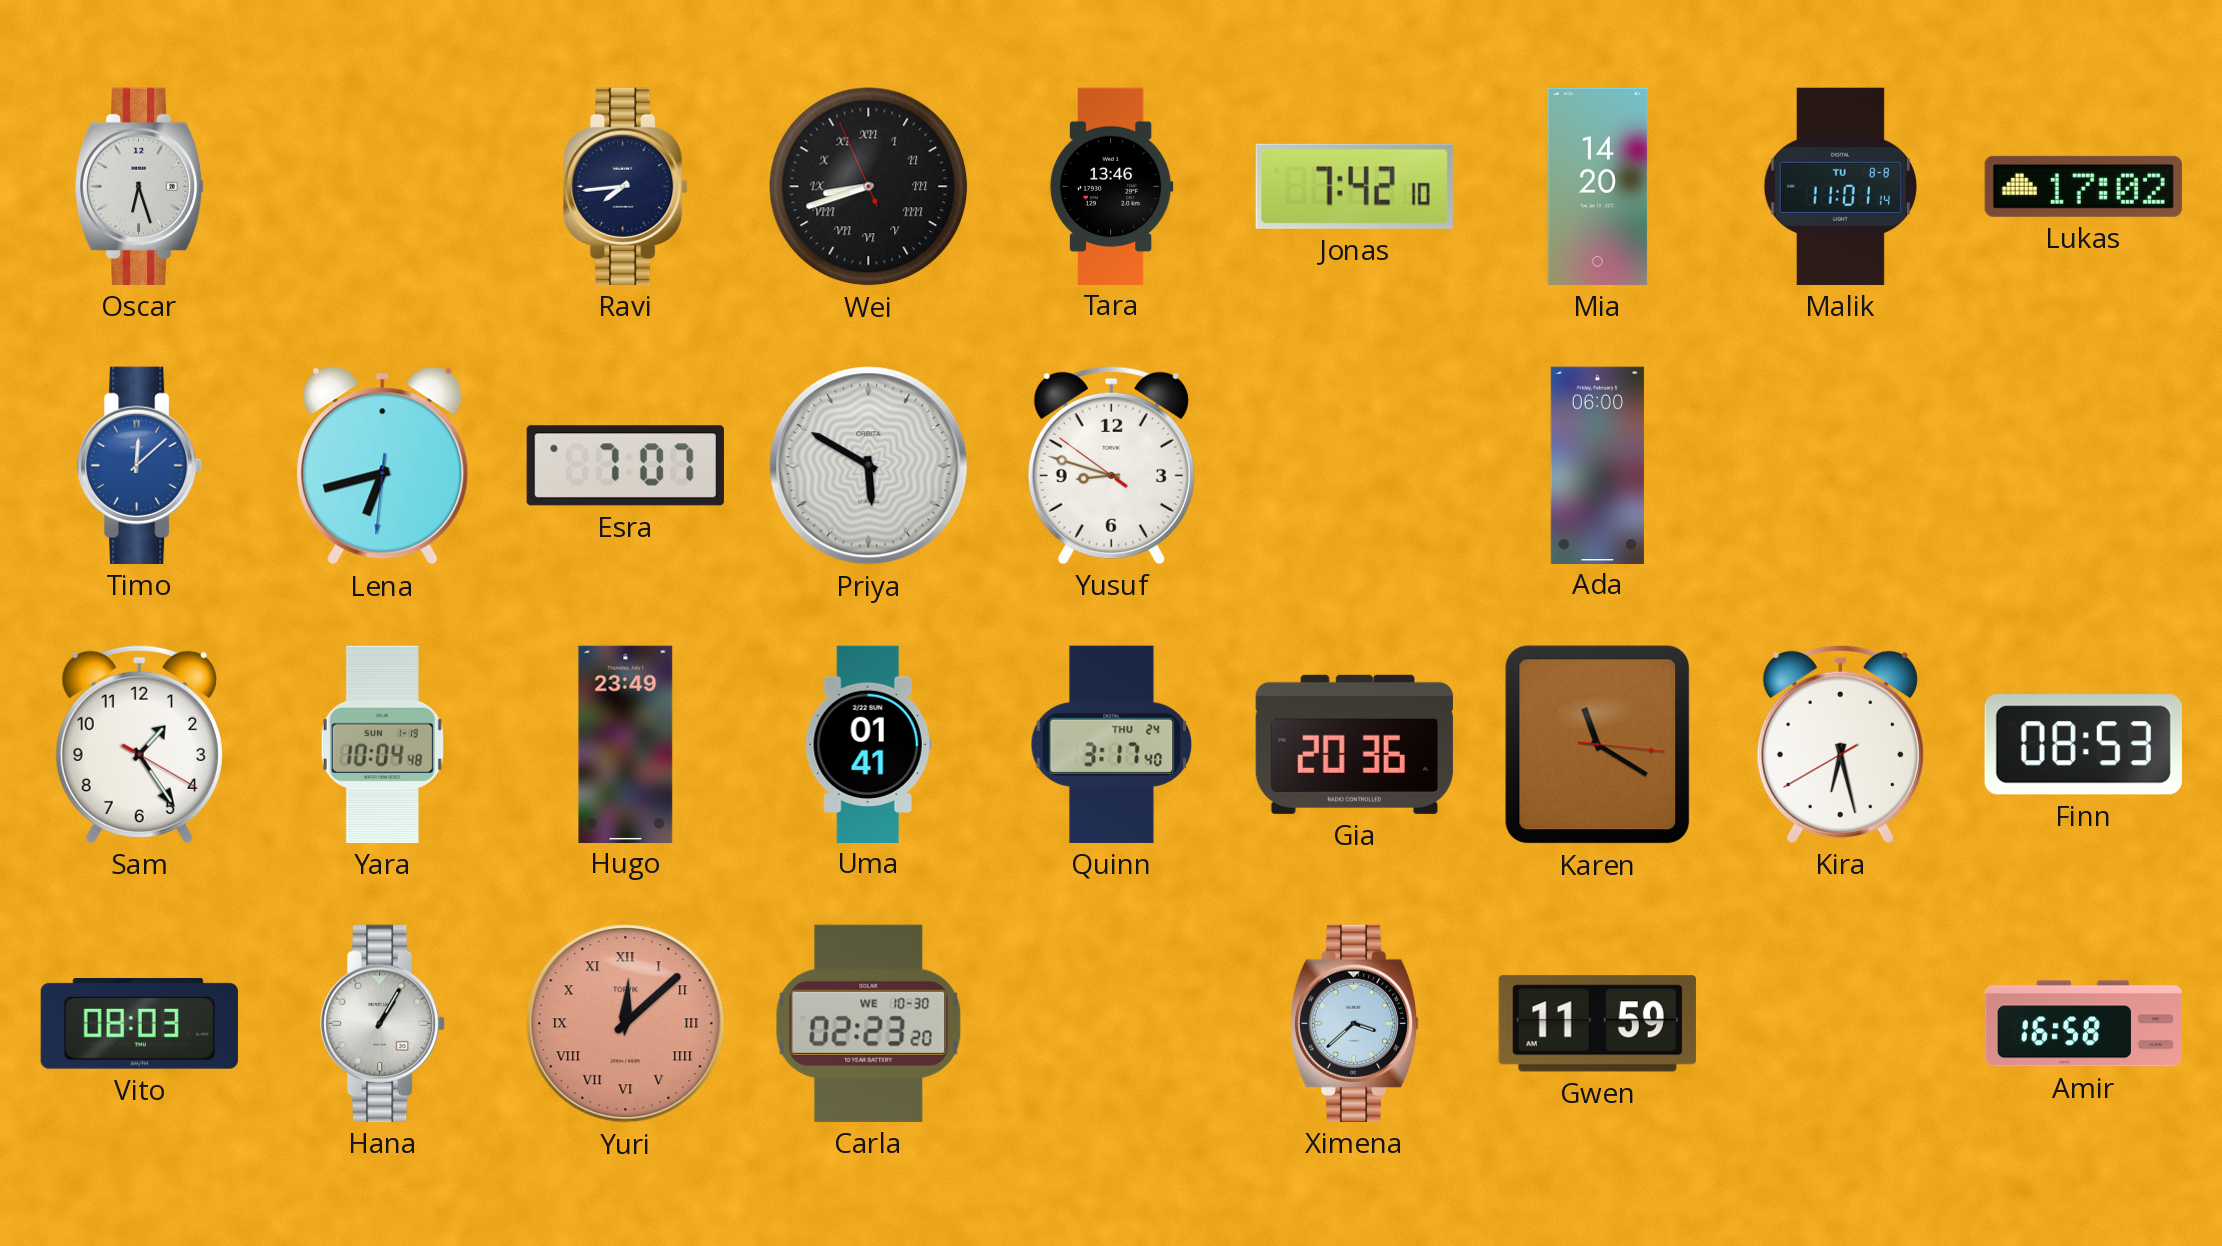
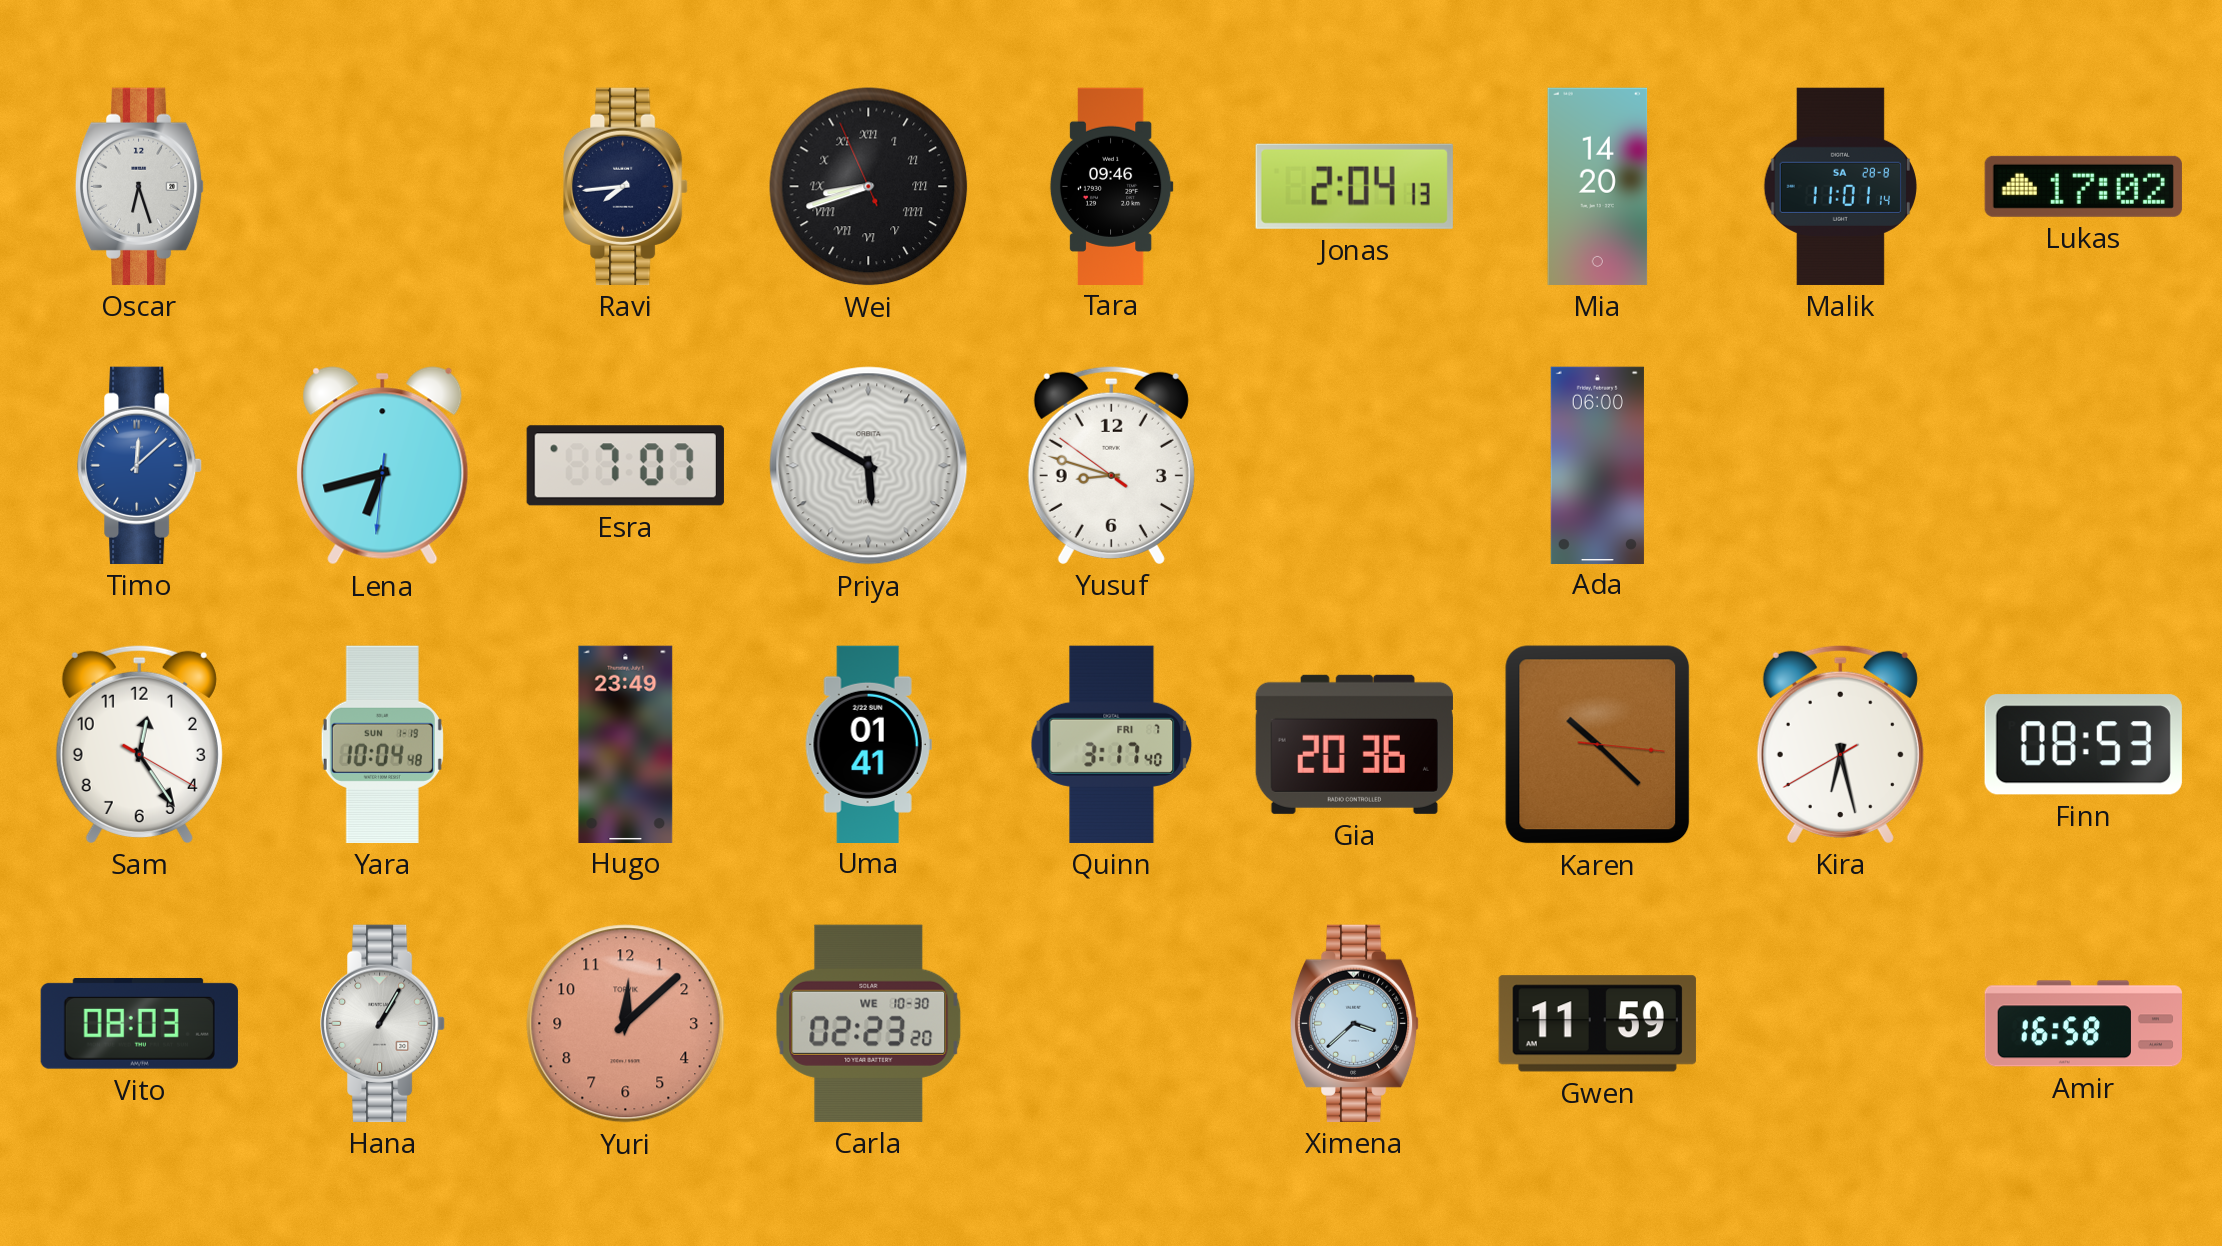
Tara: 13:46 -> 09:46 (1111, 186)
Jonas: 7:42 -> 2:04 (1354, 186)
Malik date: TU 8-8 -> SA 28-8 (1840, 186)
Sam: 1:24 -> 12:24 (139, 744)
Quinn date: THU 24 -> FRI 7 (1112, 744)
Karen: 11:20 -> 10:22 (1598, 745)
Yuri numerals: Roman -> Arabic (626, 1024)
